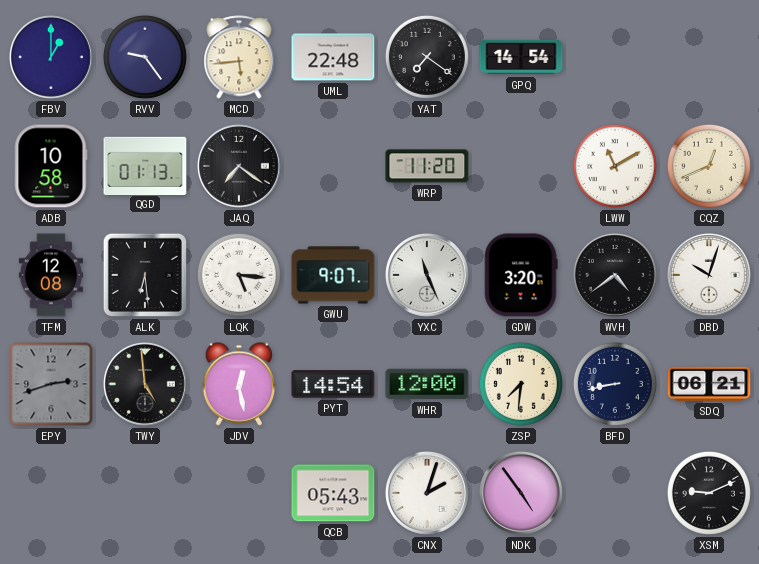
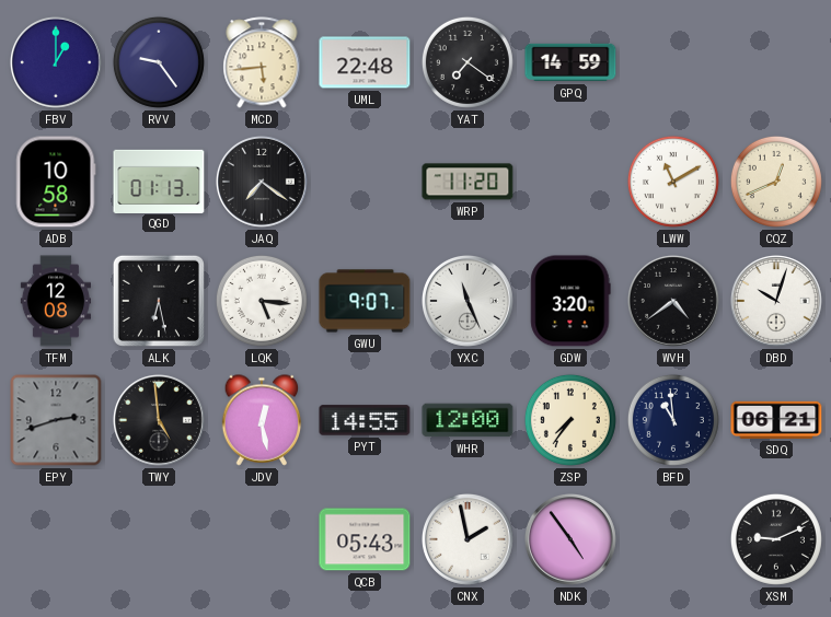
GPQ: 14:54 -> 14:59 (570, 62)
ALK: 6:29 -> 6:28 (159, 301)
PYT: 14:54 -> 14:55 (365, 420)
ZSP: 7:31 -> 7:36 (570, 420)
BFD: 8:43 -> 10:59 (673, 420)
CNX: 2:03 -> 1:58 (469, 540)
